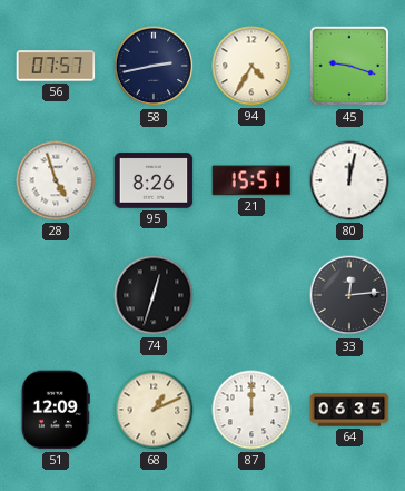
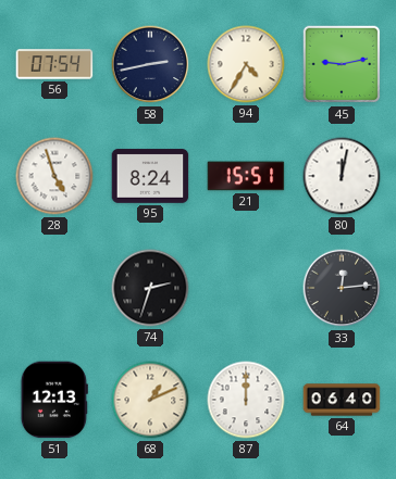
56: 07:57 -> 07:54 (54, 64)
45: 9:18 -> 9:13 (342, 64)
95: 8:26 -> 8:24 (150, 176)
74: 12:33 -> 2:33 (150, 288)
51: 12:09 -> 12:13 (54, 400)
64: 06:35 -> 06:40 (342, 400)
